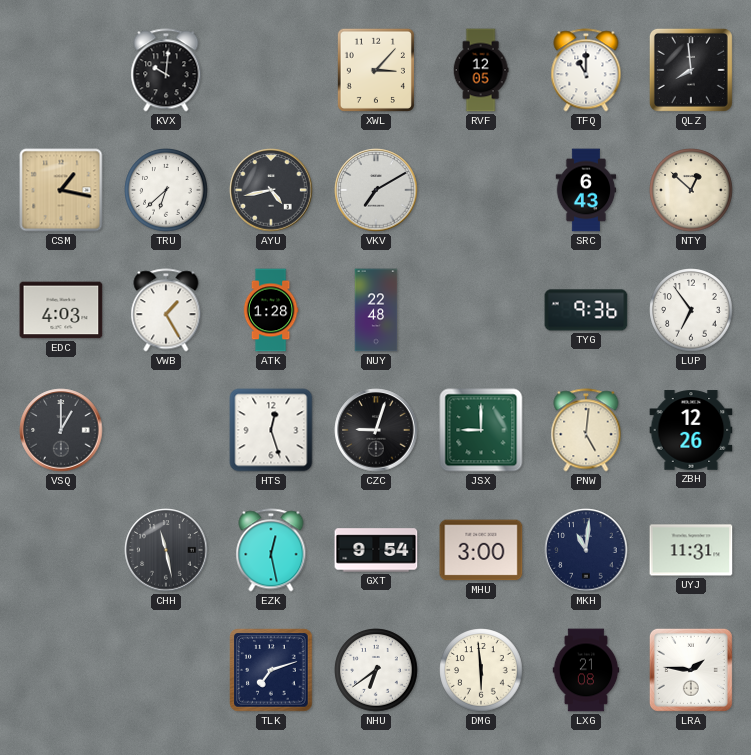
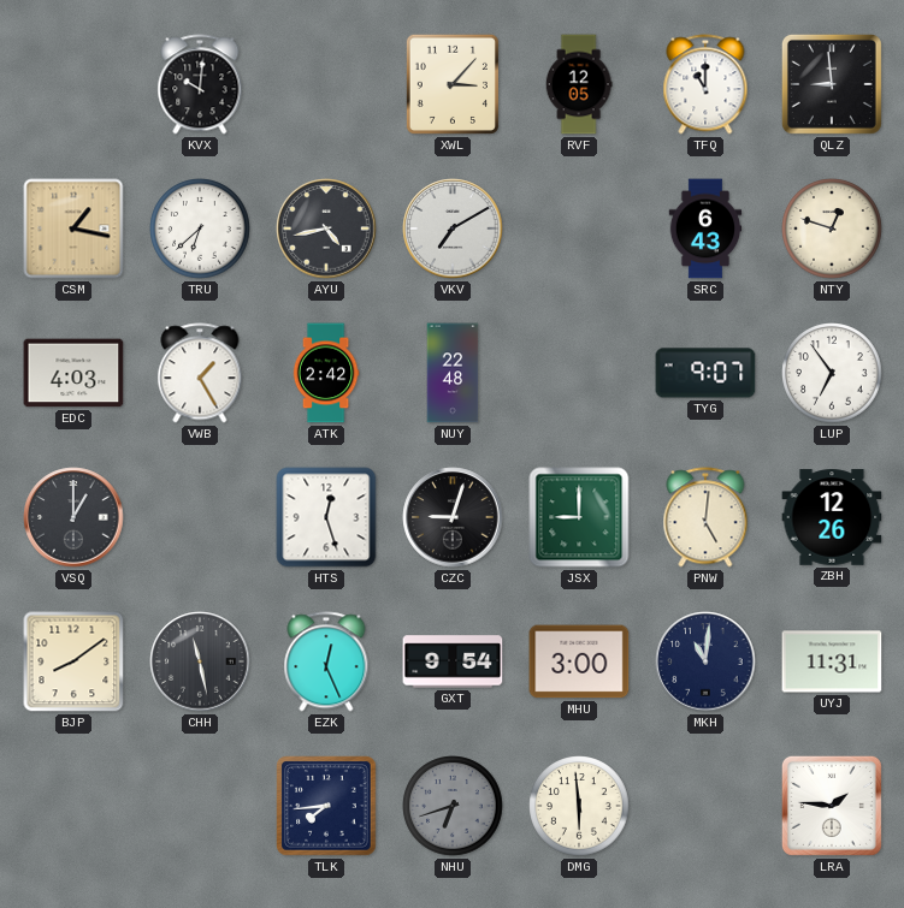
QLZ: 7:59 -> 8:59 (832, 84)
NTY: 12:52 -> 12:48 (832, 229)
ATK: 1:28 -> 2:42 (326, 373)
TYG: 9:36 -> 9:07 (705, 373)
BJP: none -> 8:09 (73, 661)
EZK: 12:28 -> 12:26 (326, 661)
TLK: 7:12 -> 7:44 (326, 806)
NHU: 6:39 -> 6:42 (453, 806)
NHU dial: white -> grey (453, 806)
LXG: 21:08 -> none (586, 670)
